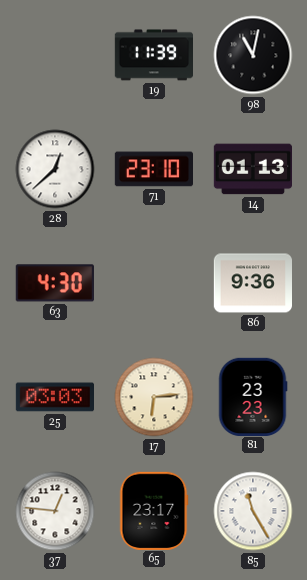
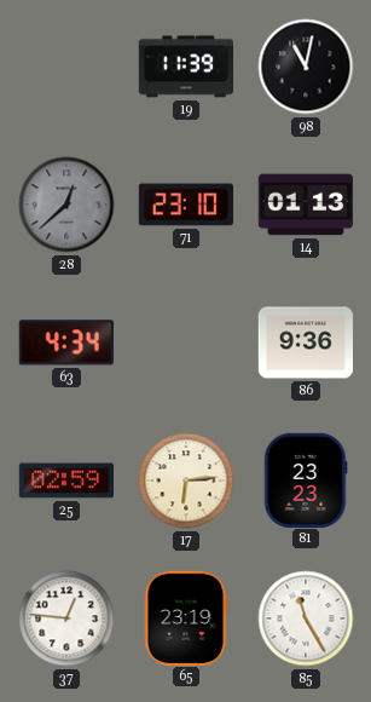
28 dial: white -> grey (66, 205)
63: 4:30 -> 4:34 (66, 343)
25: 03:03 -> 02:59 (65, 481)
65: 23:17 -> 23:19 (186, 617)
